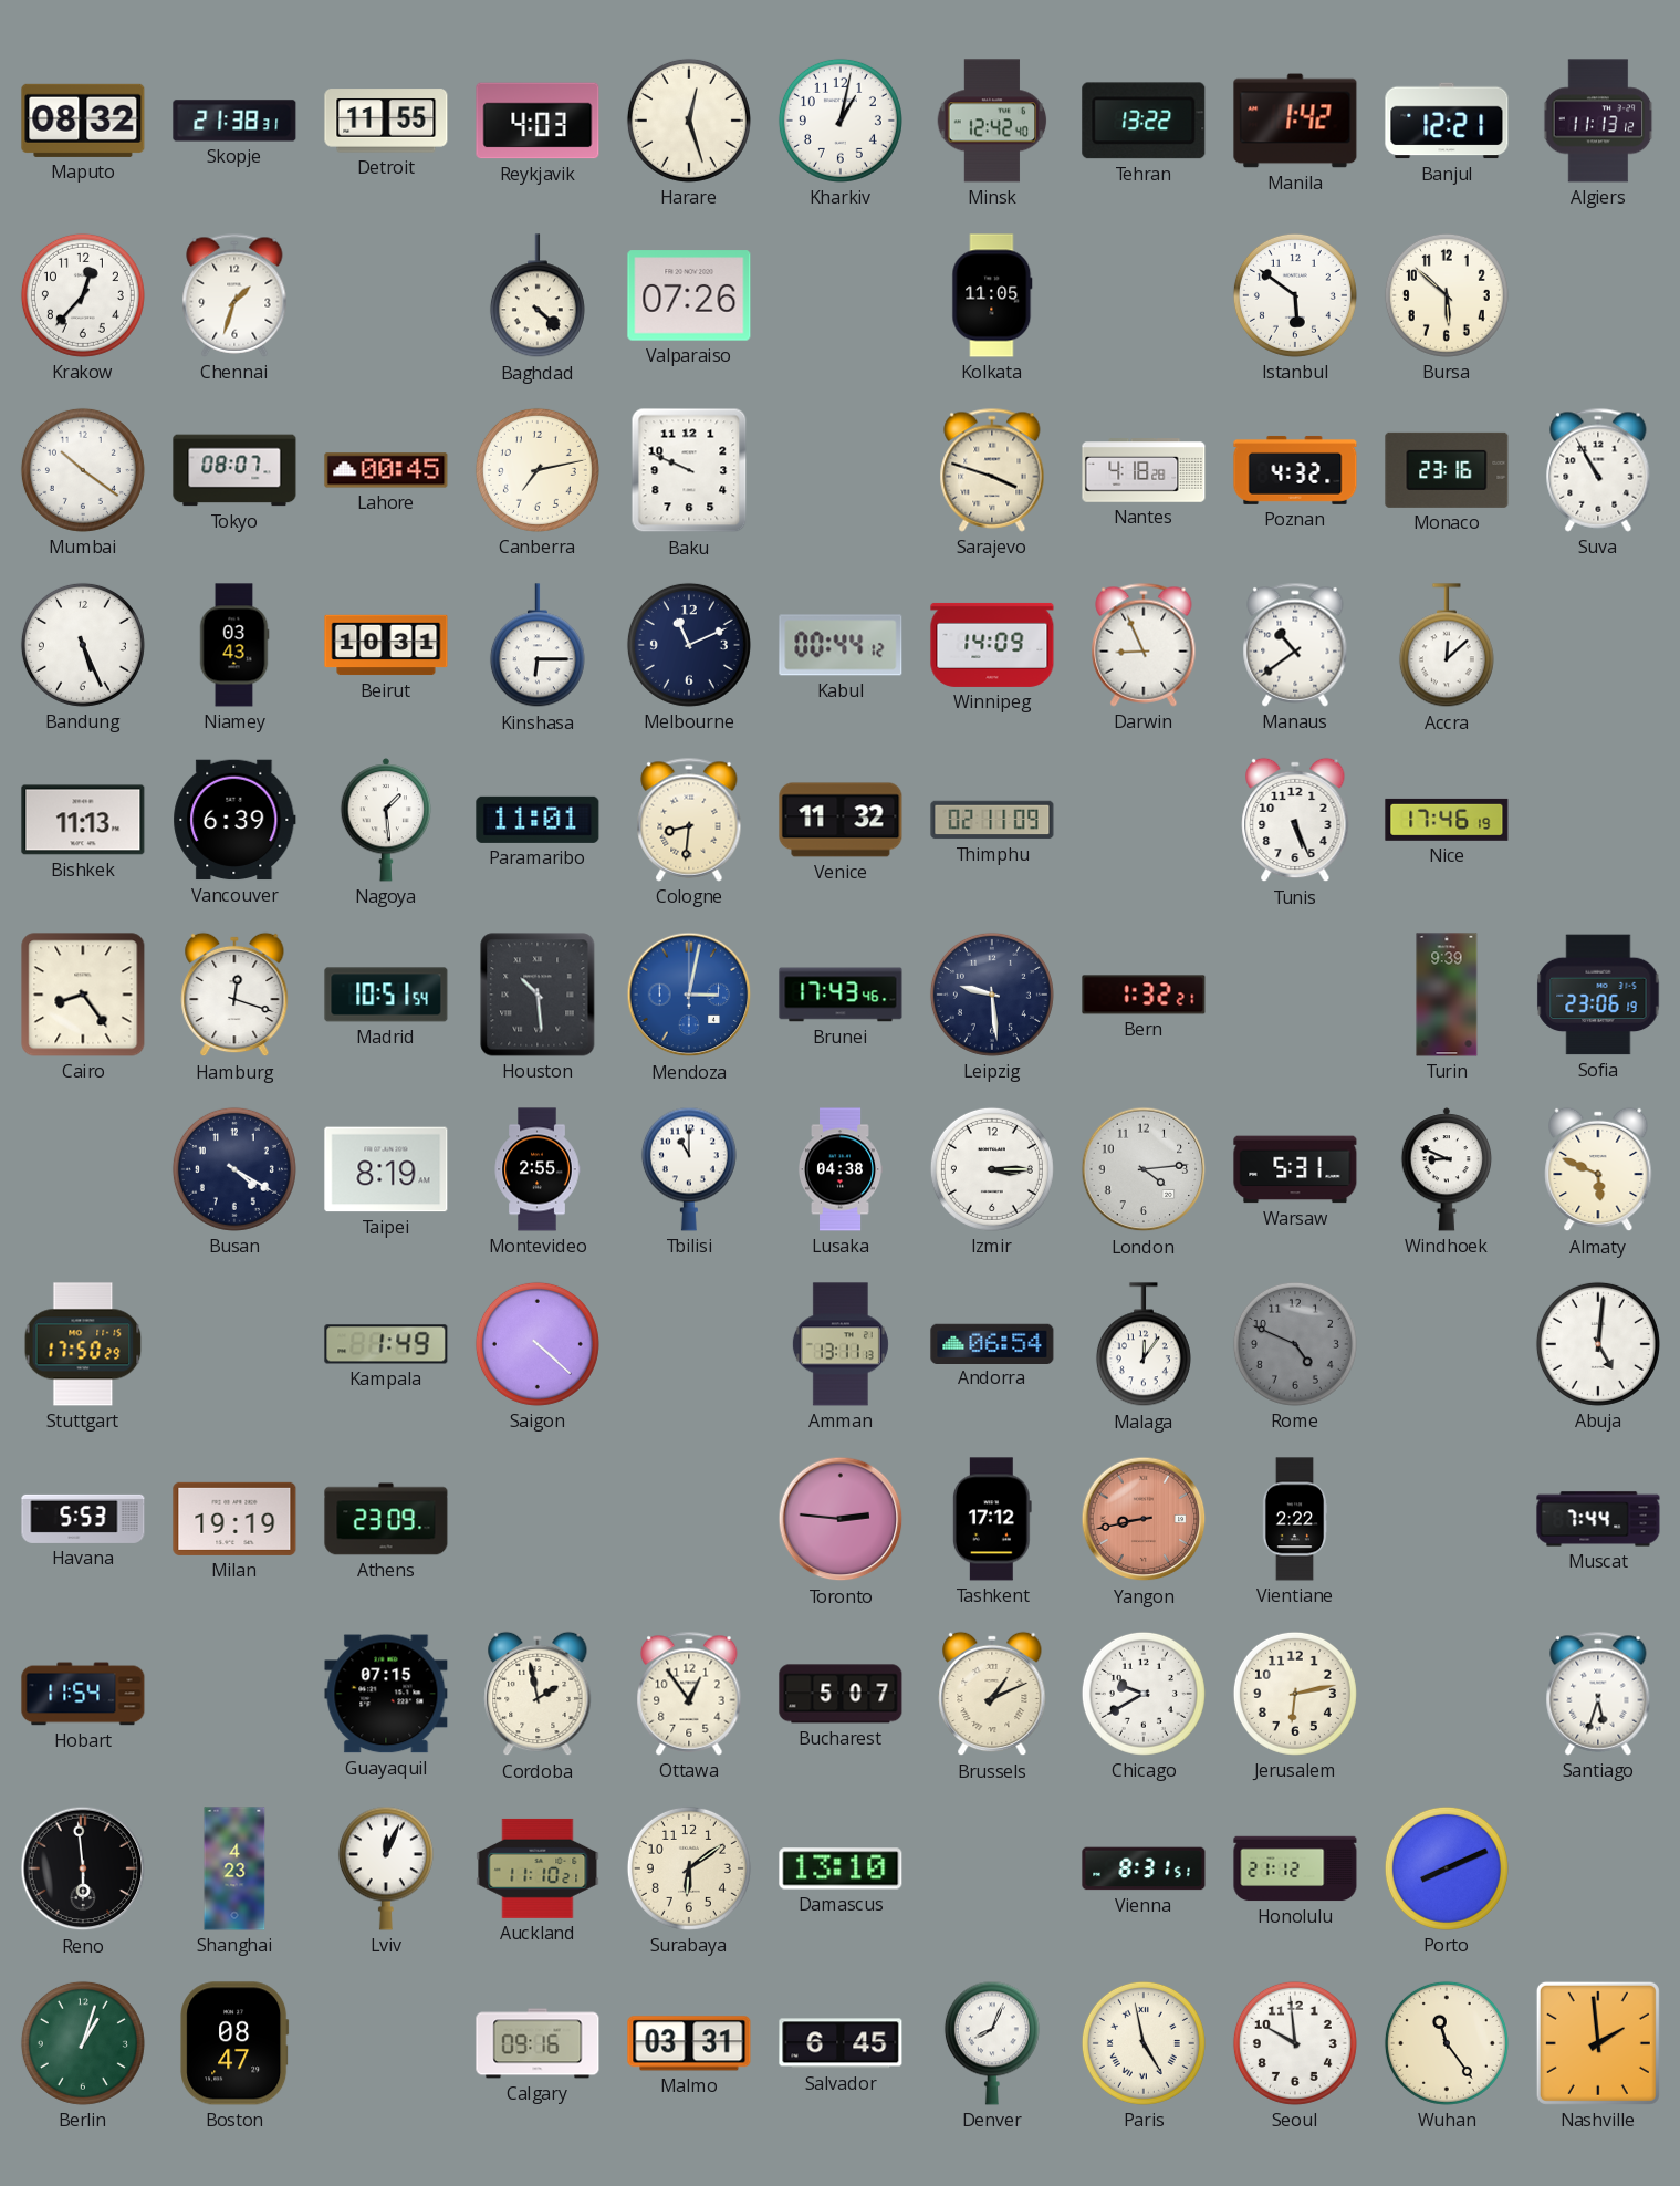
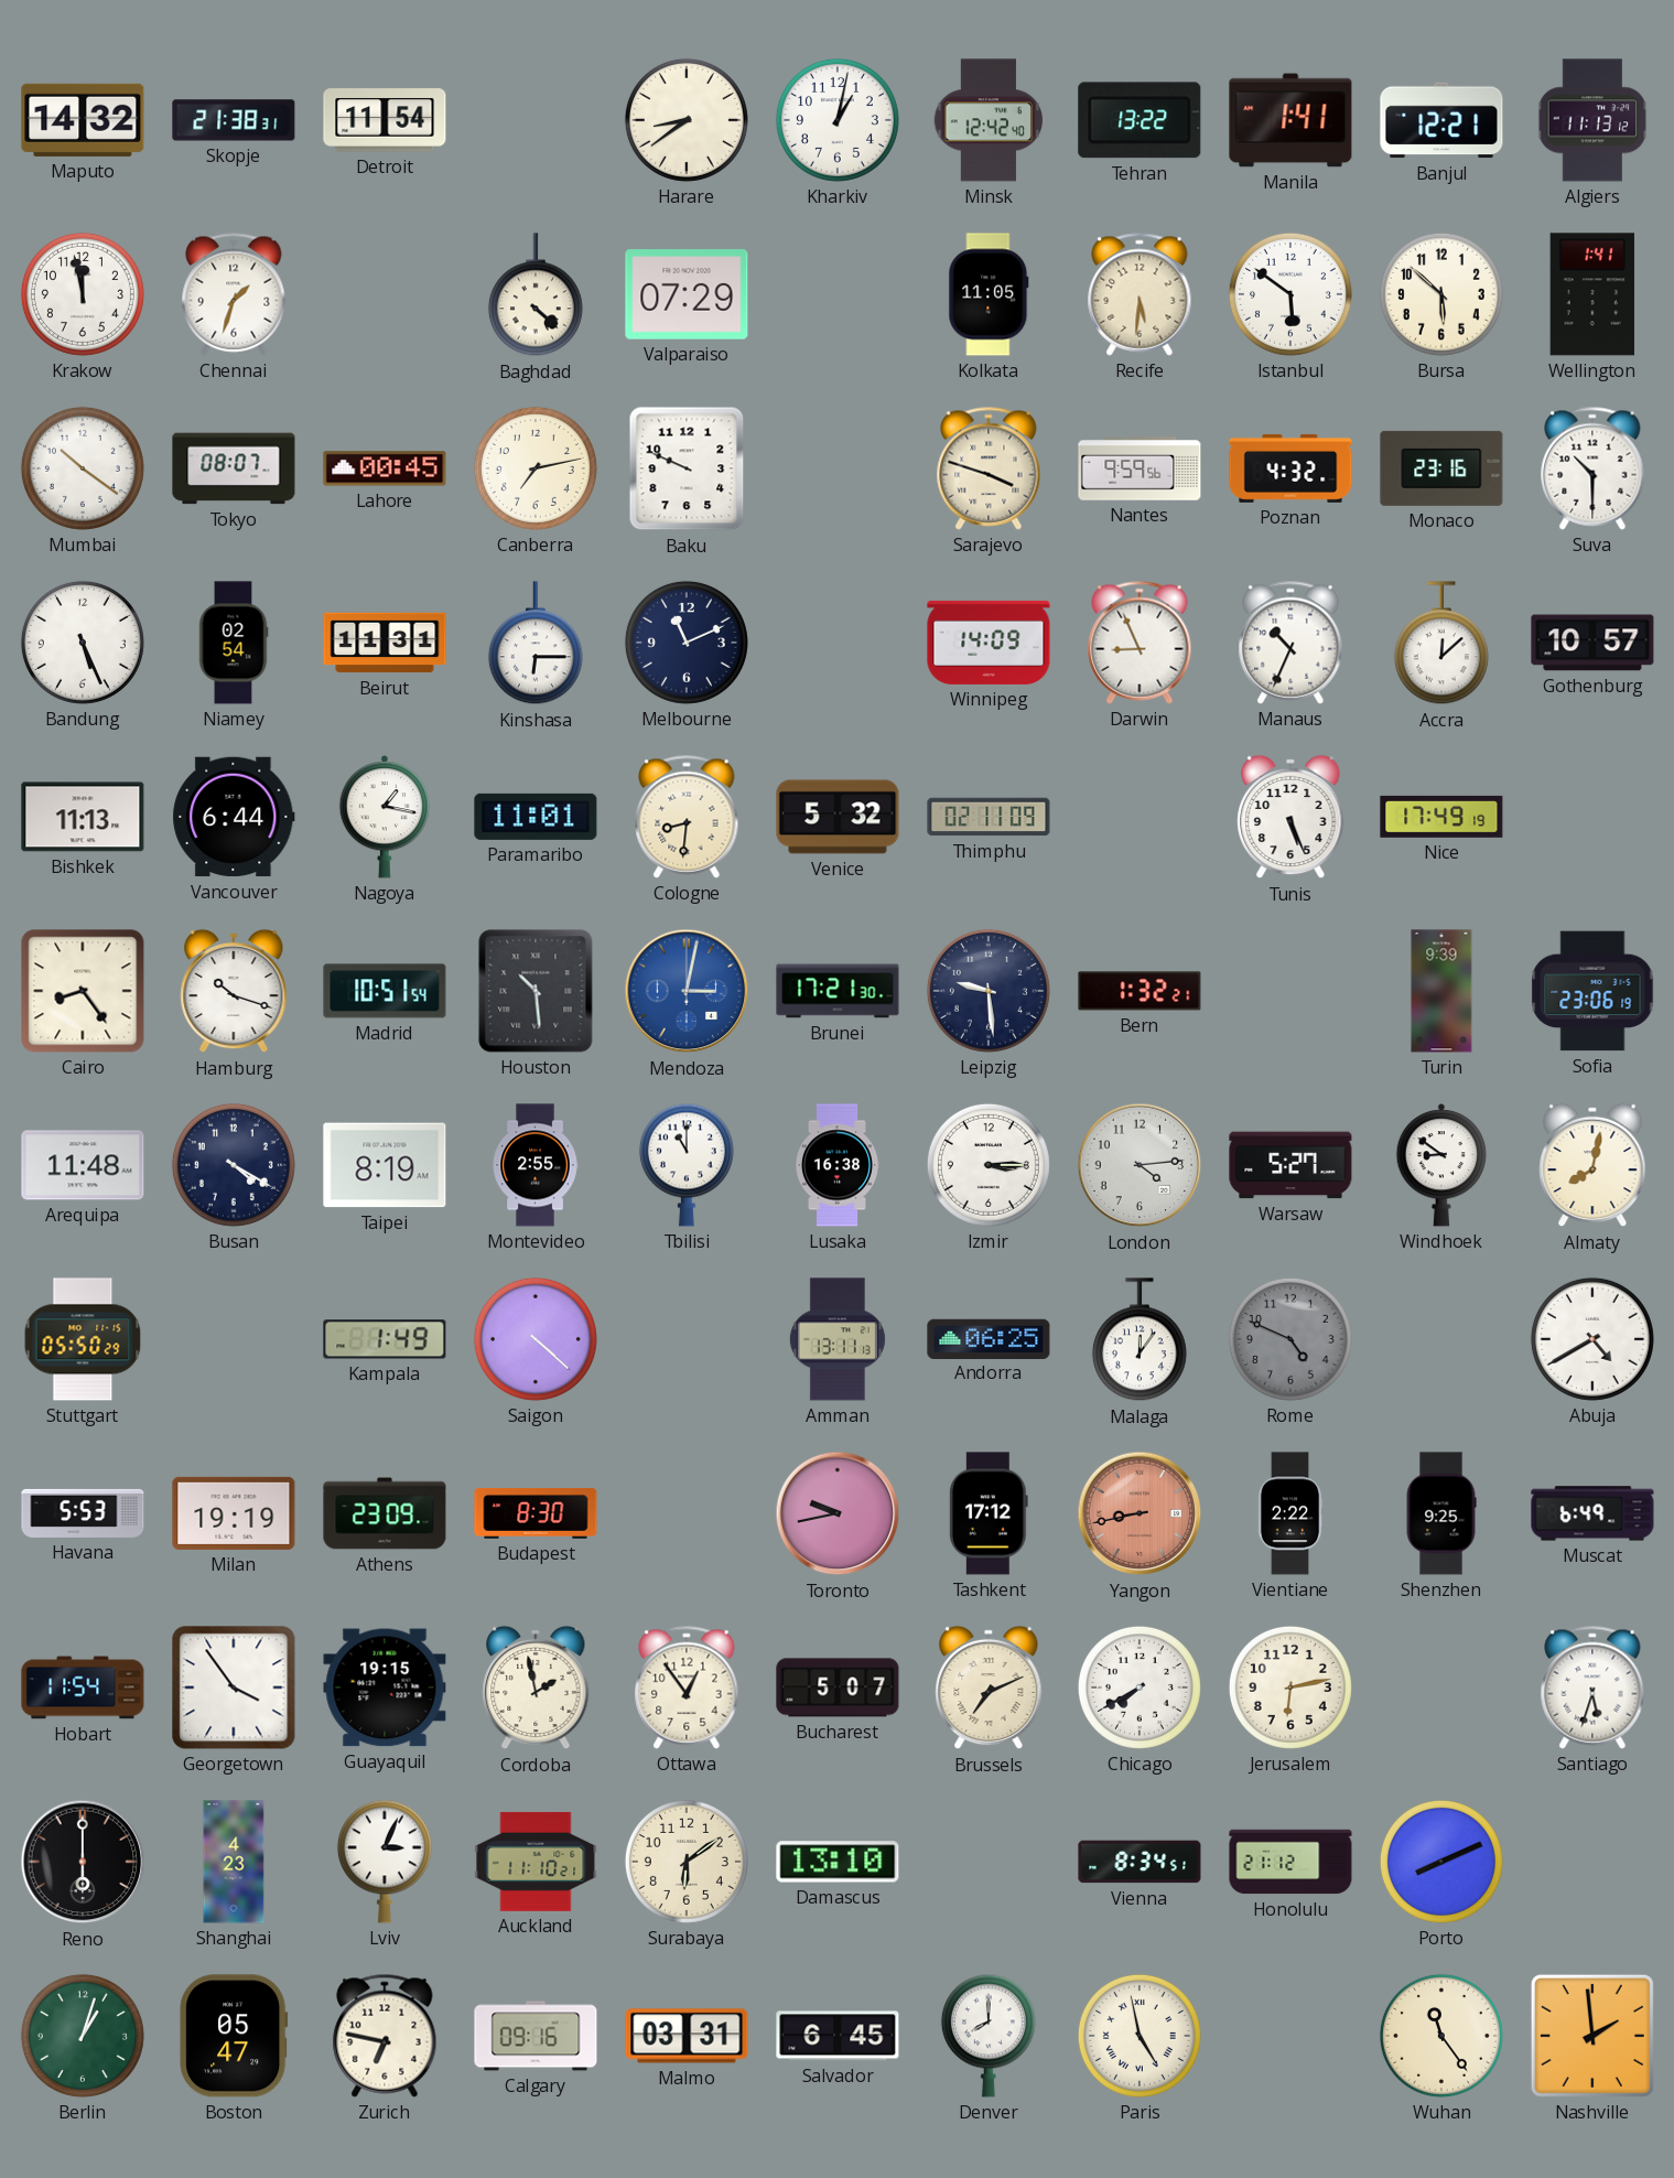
Maputo: 08:32 -> 14:32 (83, 120)
Detroit: 11:55 -> 11:54 (385, 120)
Reykjavik: 4:03 -> none (538, 121)
Harare: 12:27 -> 8:39 (687, 120)
Manila: 1:42 -> 1:41 (1290, 120)
Krakow: 12:37 -> 11:58 (83, 294)
Valparaiso: 07:26 -> 07:29 (687, 294)
Recife: none -> 5:31 (1140, 294)
Wellington: none -> 1:41 (1592, 294)
Nantes: 4:18 -> 9:59 (1140, 468)
Suva: 10:55 -> 10:30 (1592, 468)
Niamey: 03:43 -> 02:54 (234, 643)
Beirut: 10:31 -> 11:31 (385, 643)
Kabul: 00:44 -> none (841, 645)
Manaus: 10:39 -> 10:34 (1290, 643)
Gothenburg: none -> 10:57 (1592, 643)
Vancouver: 6:39 -> 6:44 (234, 817)
Nagoya: 1:29 -> 1:17 (385, 817)
Venice: 11:32 -> 5:32 (838, 817)
Nice: 17:46 -> 17:49 (1441, 817)
Hamburg: 12:18 -> 10:18 (234, 991)
Brunei: 17:43 -> 17:21 (838, 991)
Arequipa: none -> 11:48 (83, 1165)
Lusaka: 04:38 -> 16:38 (836, 1165)
Warsaw: 5:31 -> 5:27 (1290, 1165)
Windhoek: 8:49 -> 8:51 (1441, 1165)
Almaty: 5:49 -> 8:02 (1592, 1165)
Stuttgart: 17:50 -> 05:50 (83, 1339)
Andorra: 06:54 -> 06:25 (989, 1338)
Abuja: 5:01 -> 4:40 (1592, 1339)
Budapest: none -> 8:30 (536, 1514)
Toronto: 2:46 -> 9:43 (838, 1513)
Shenzhen: none -> 9:25 (1441, 1513)
Muscat: 7:44 -> 6:49 (1592, 1513)
Georgetown: none -> 3:54 (234, 1688)
Guayaquil: 07:15 -> 19:15 (385, 1688)
Brussels: 1:11 -> 7:11 (989, 1688)
Chicago: 9:40 -> 7:40 (1140, 1688)
Reno: 5:59 -> 6:00 (83, 1862)
Lviv: 12:04 -> 3:04 (385, 1862)
Vienna: 8:31 -> 8:34 (1140, 1862)
Boston: 08:47 -> 05:47 (234, 2036)
Zurich: none -> 6:47 (385, 2036)
Denver: 8:04 -> 8:00 (989, 2036)
Seoul: 9:59 -> none (1295, 2043)
